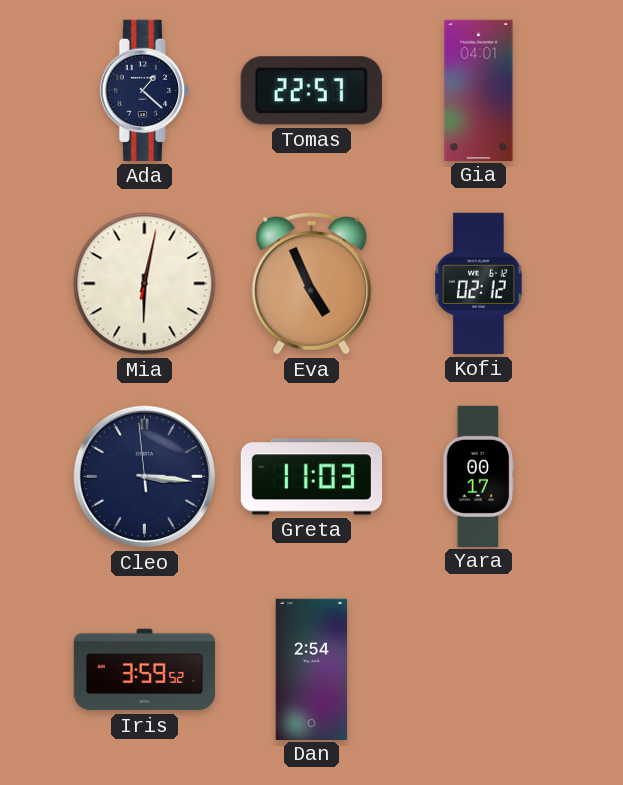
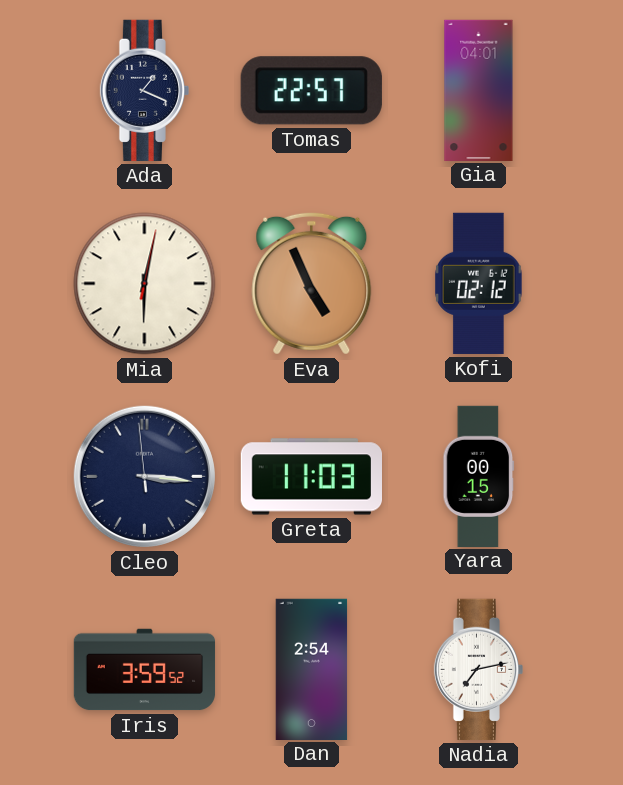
Ada: 1:22 -> 1:19 (144, 90)
Yara: 00:17 -> 00:15 (479, 476)
Nadia: none -> 7:13 (478, 669)
